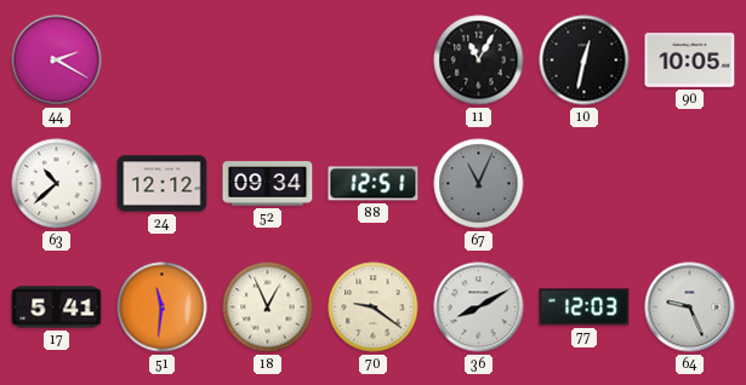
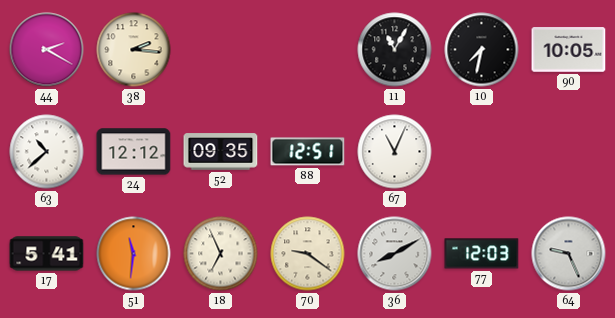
38: none -> 2:16 (134, 50)
10: 12:32 -> 7:32 (482, 50)
52: 09:34 -> 09:35 (221, 152)
67 dial: grey -> white (395, 152)
18: 12:56 -> 6:56 (221, 254)
